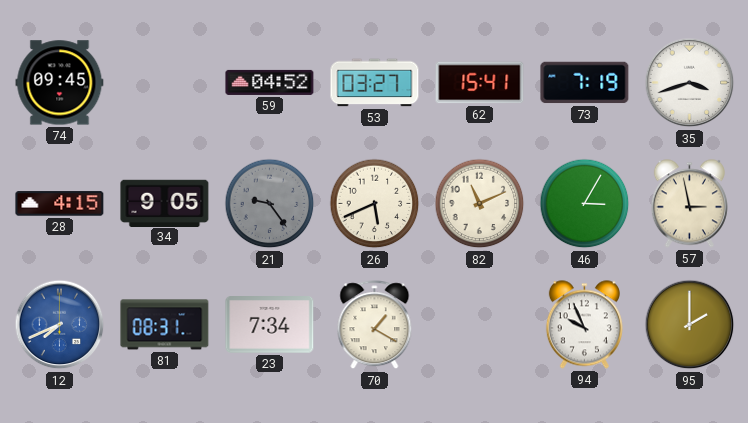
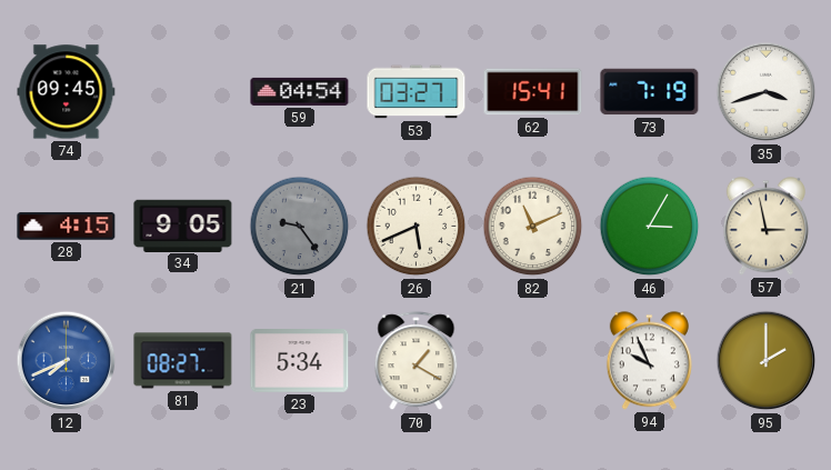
59: 04:52 -> 04:54 (300, 91)
81: 08:31 -> 08:27 (183, 361)
23: 7:34 -> 5:34 (300, 361)
